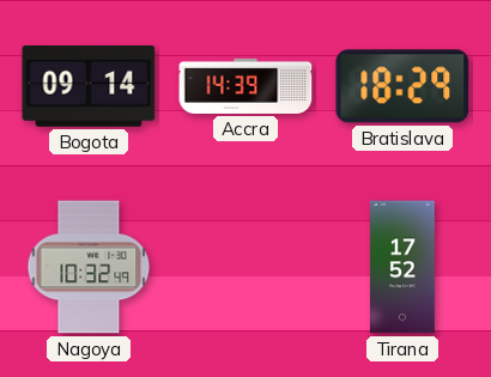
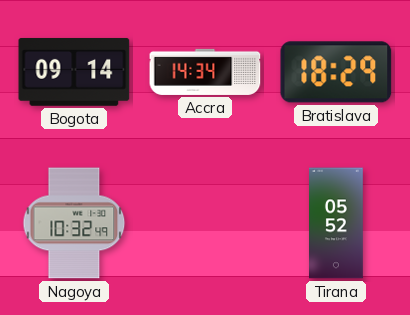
Accra: 14:39 -> 14:34 (205, 72)
Tirana: 17:52 -> 05:52 (337, 223)
